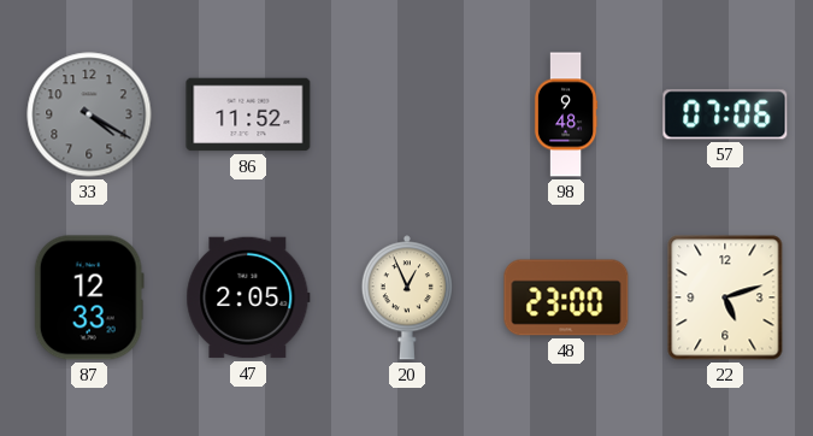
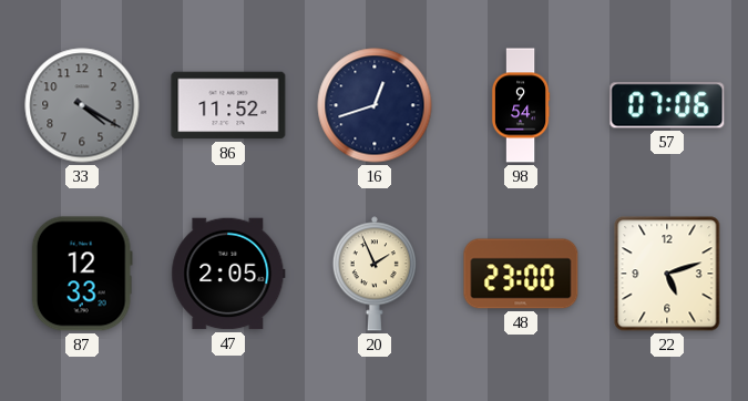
16: none -> 12:42 (375, 105)
98: 9:48 -> 9:54 (521, 105)
20: 12:56 -> 1:56 (375, 274)
